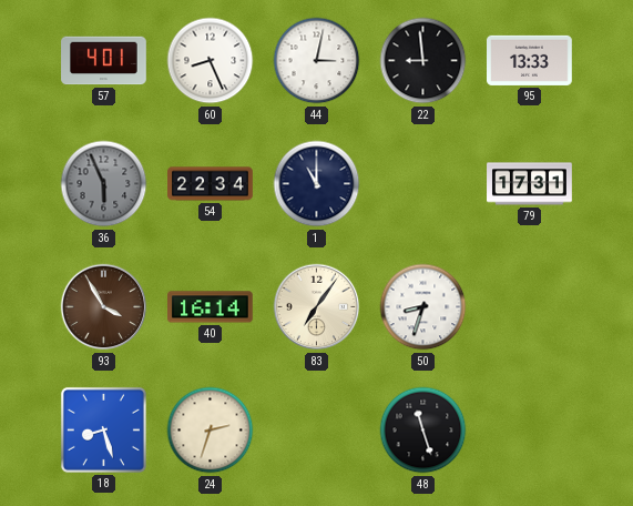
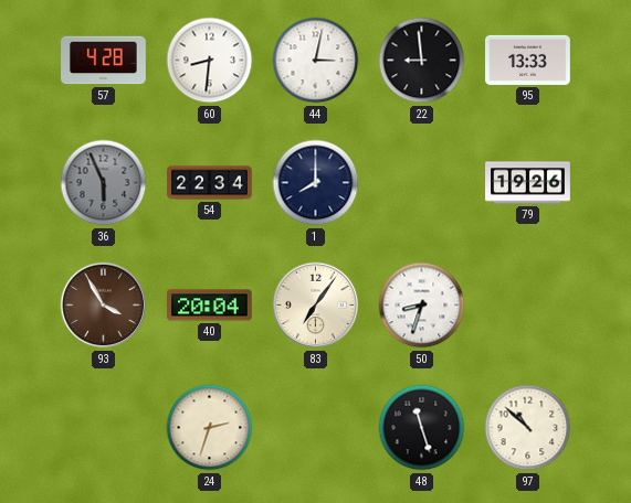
57: 4:01 -> 4:28 (104, 61)
60: 8:26 -> 8:31 (210, 61)
1: 11:00 -> 8:00 (316, 183)
79: 17:31 -> 19:26 (528, 183)
40: 16:14 -> 20:04 (210, 306)
18: 8:27 -> none (103, 429)
97: none -> 10:52 (528, 428)
